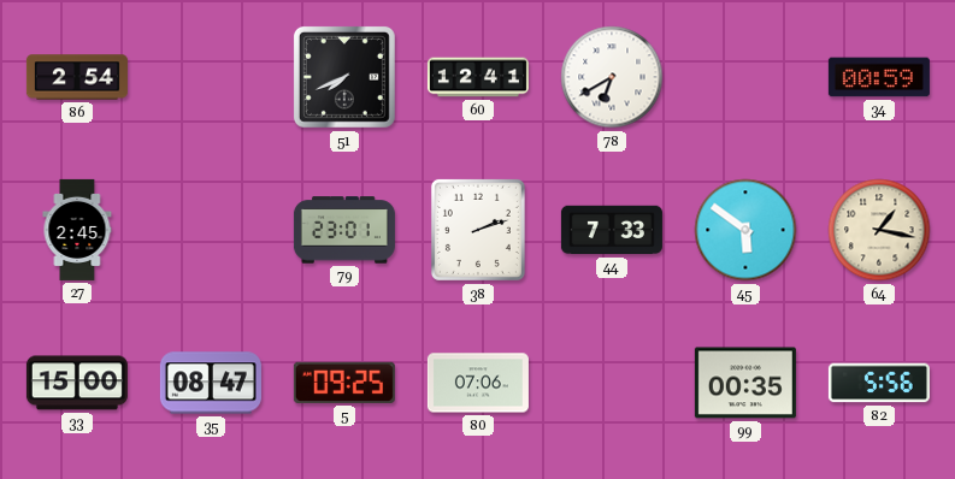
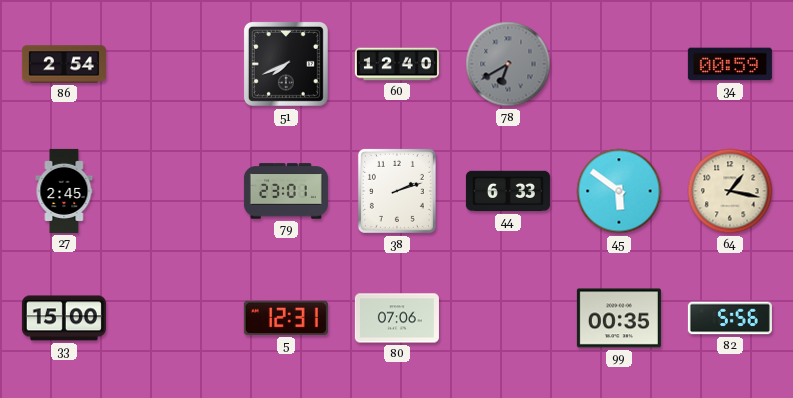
60: 12:41 -> 12:40 (397, 64)
78 dial: white -> grey (508, 64)
44: 7:33 -> 6:33 (508, 191)
35: 08:47 -> none (211, 383)
5: 09:25 -> 12:31 (286, 318)
